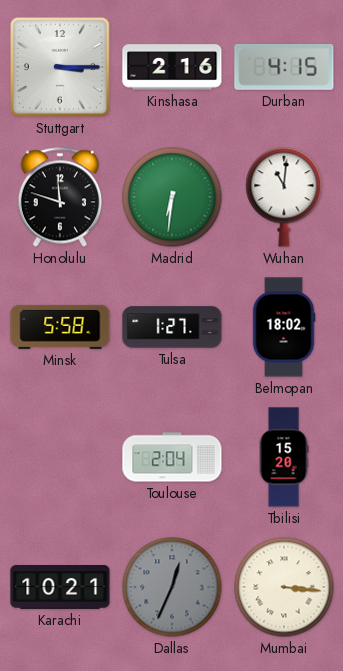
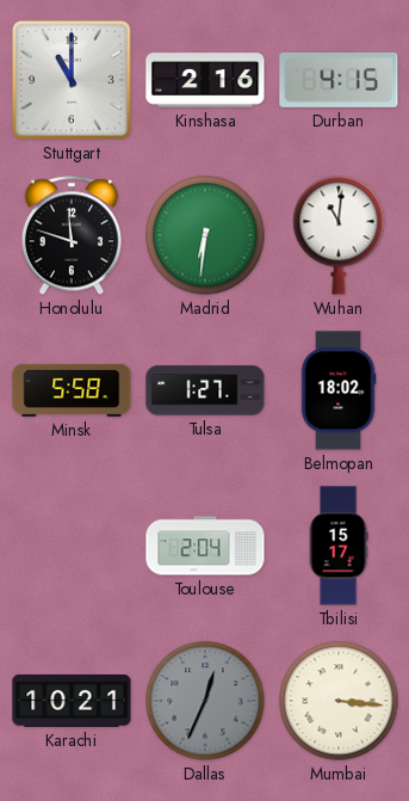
Stuttgart: 3:15 -> 11:00 (72, 80)
Tbilisi: 15:20 -> 15:17 (339, 546)
